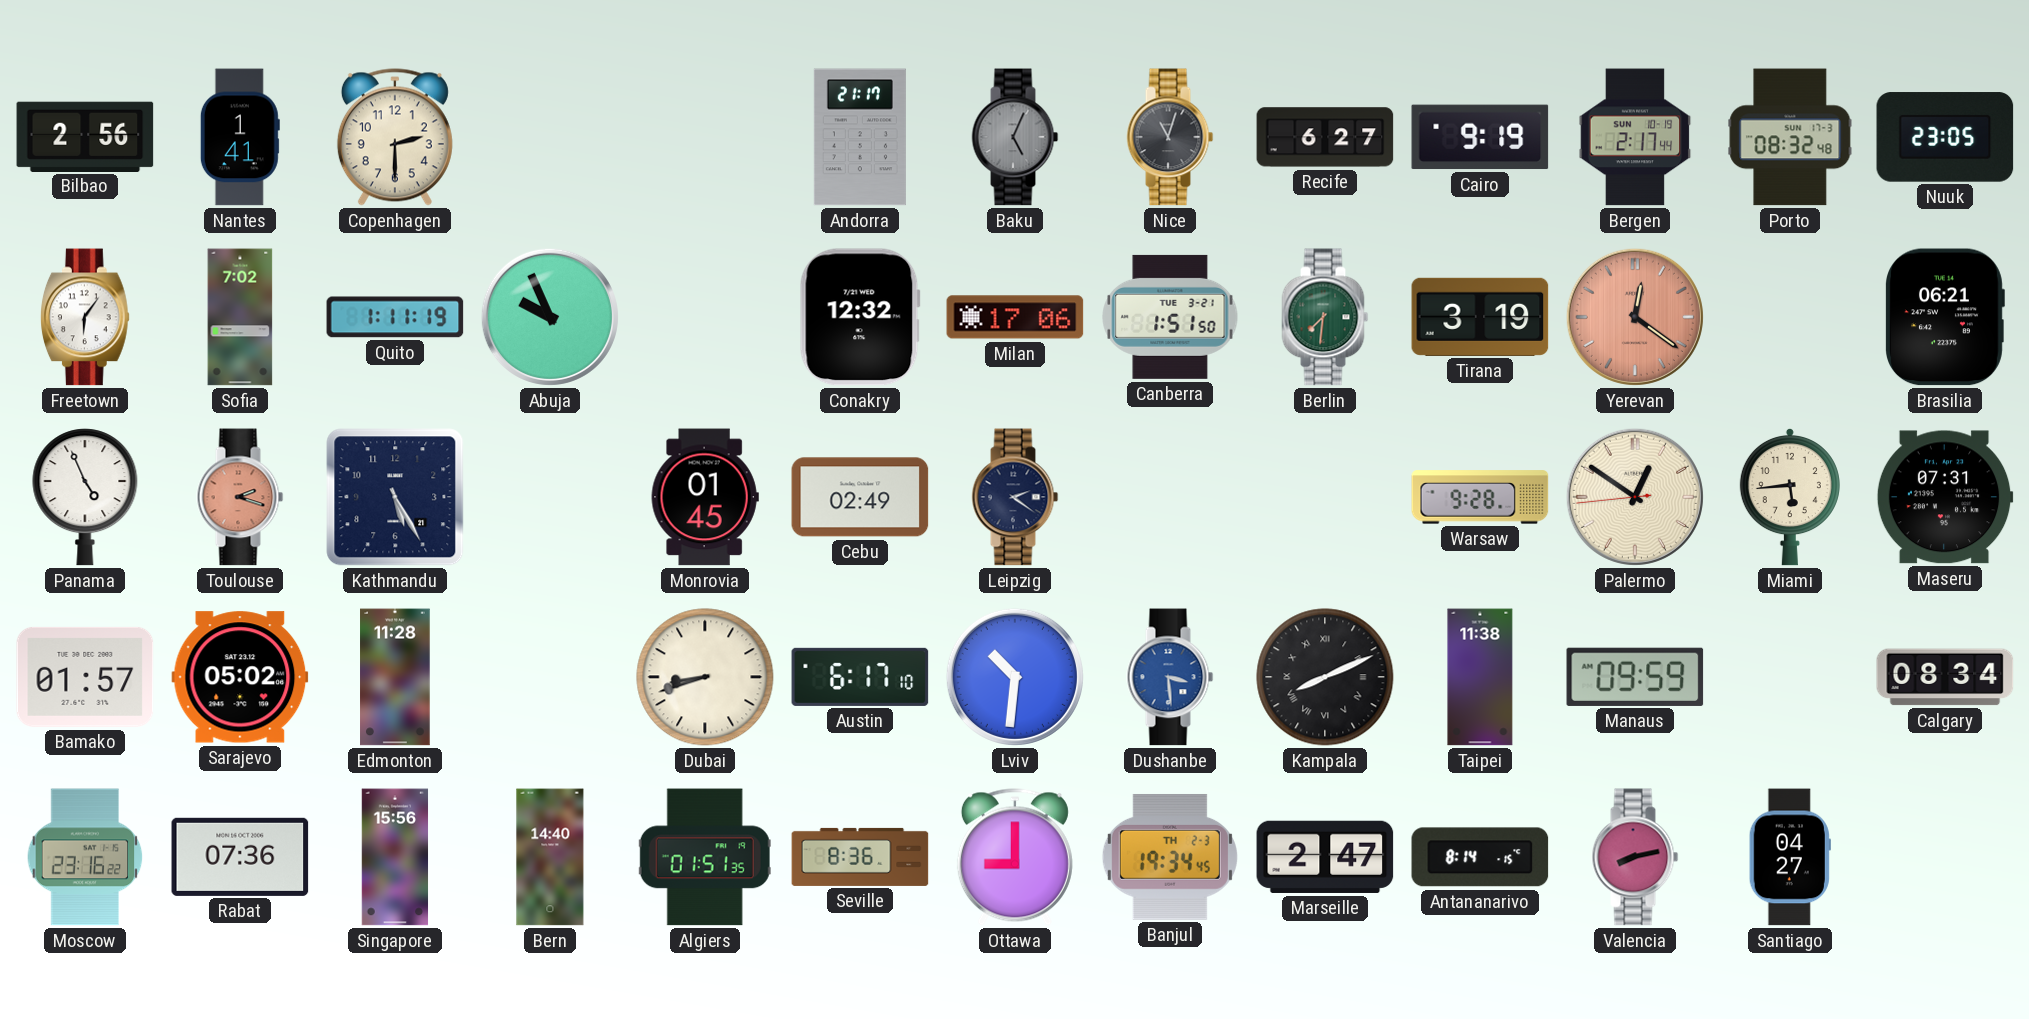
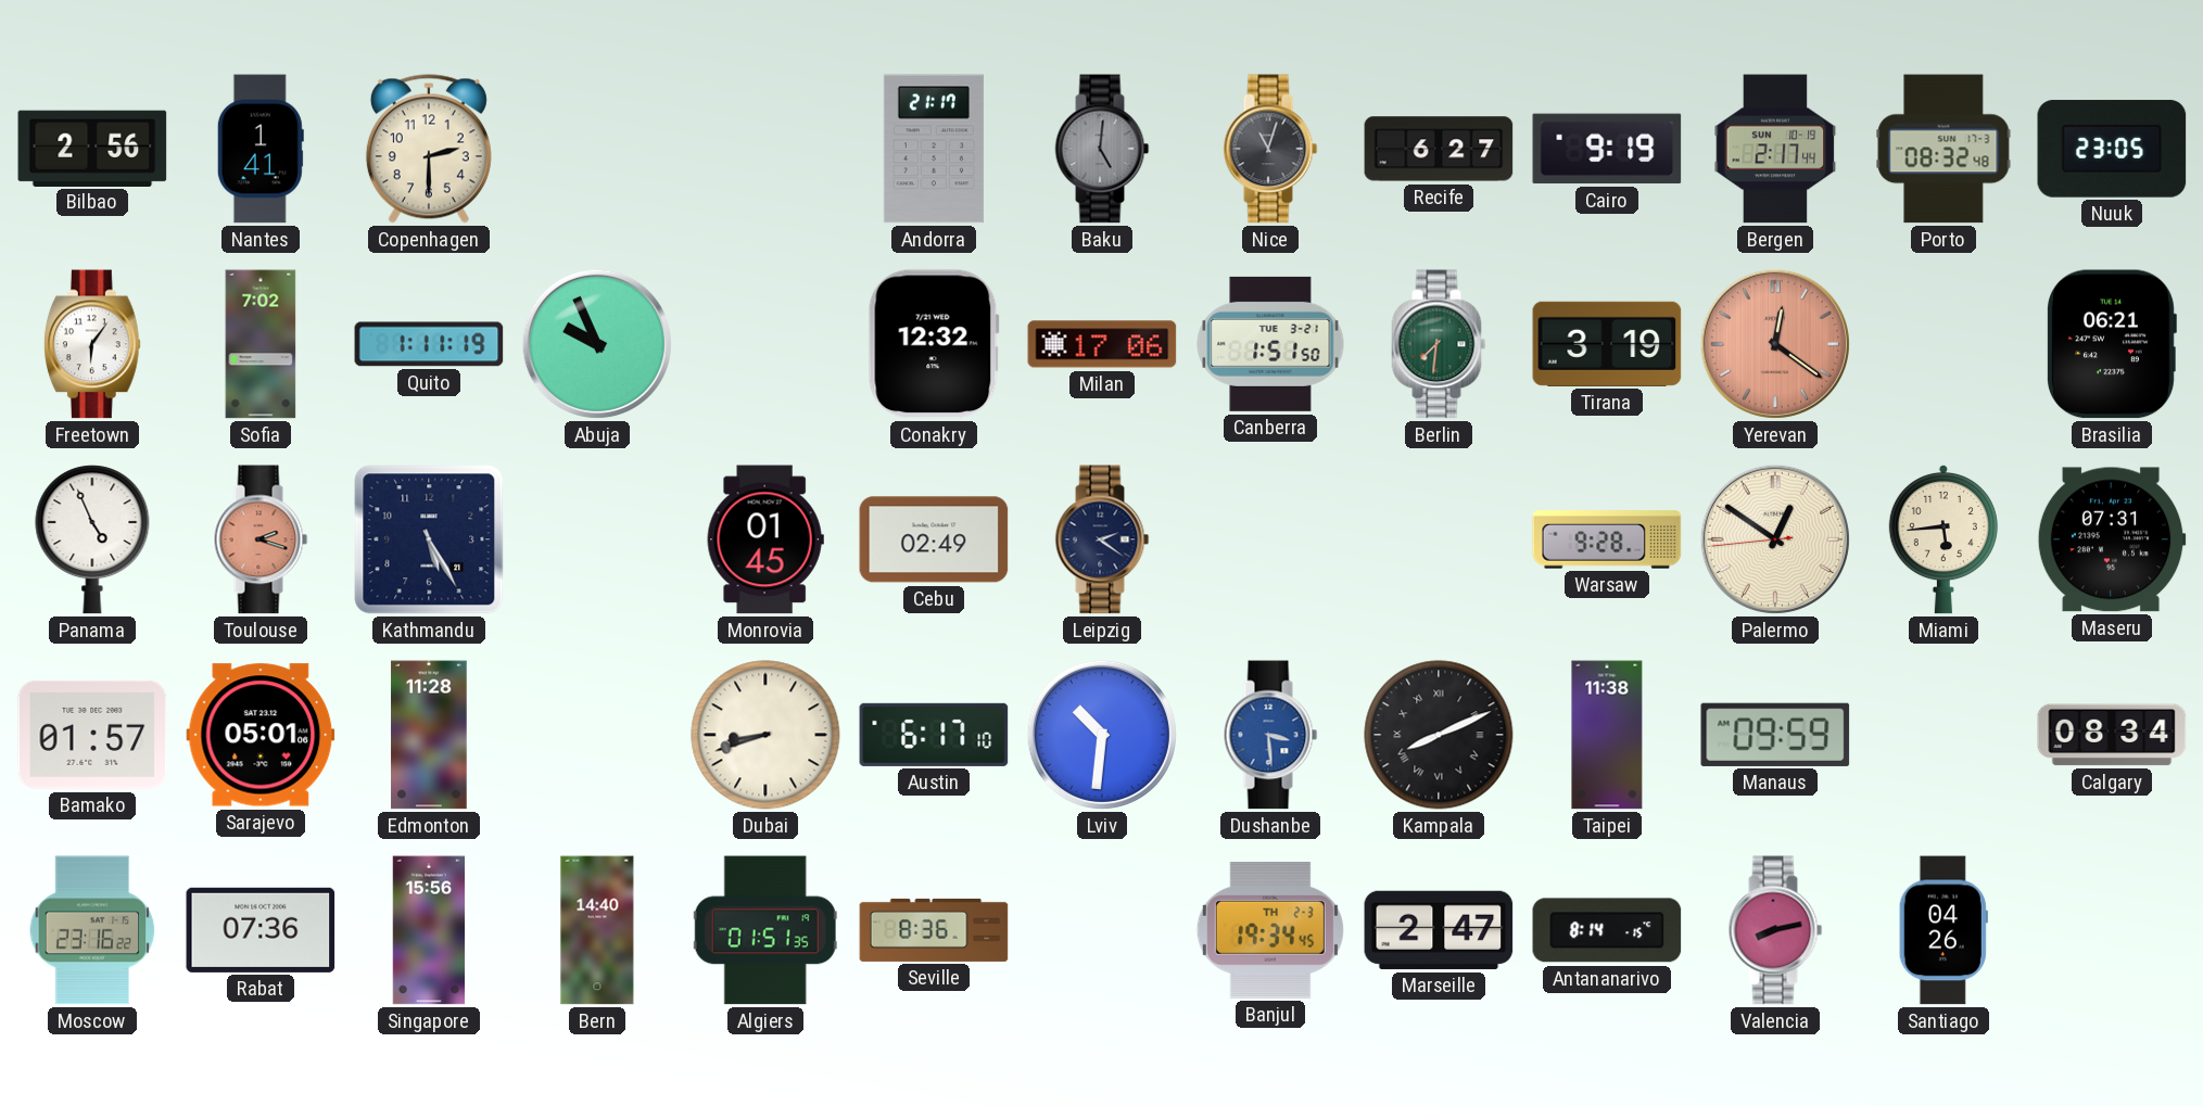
Baku: 5:04 -> 5:01 (1102, 149)
Sarajevo: 05:02 -> 05:01 (261, 735)
Ottawa: 9:00 -> none (1015, 857)
Santiago: 04:27 -> 04:26 (1944, 930)
